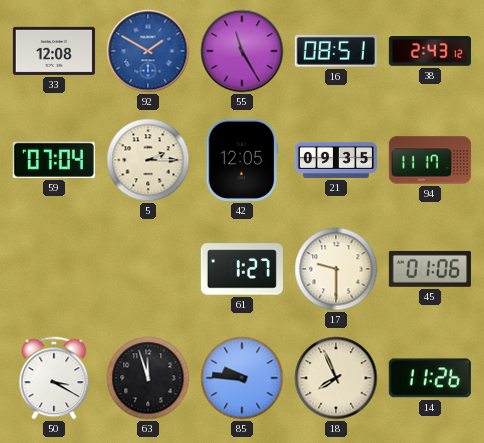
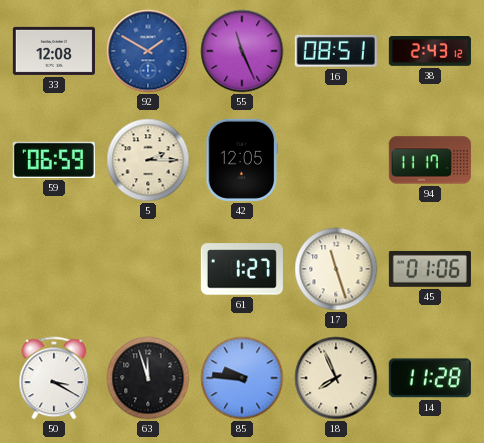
55: 11:25 -> 11:26 (242, 51)
59: 07:04 -> 06:59 (54, 160)
21: 09:35 -> none (336, 160)
17: 9:30 -> 11:27 (336, 269)
14: 11:26 -> 11:28 (430, 378)
